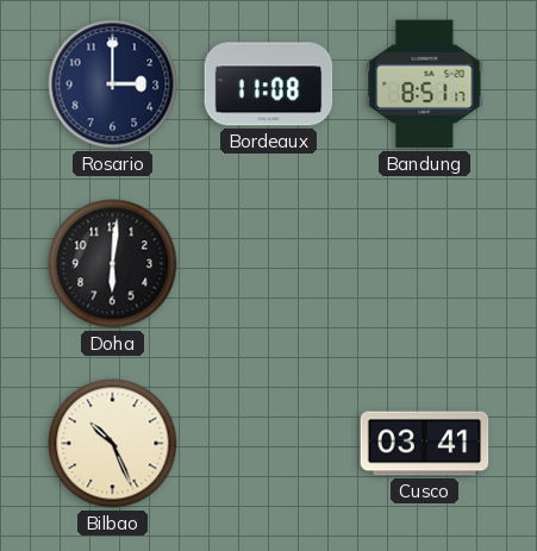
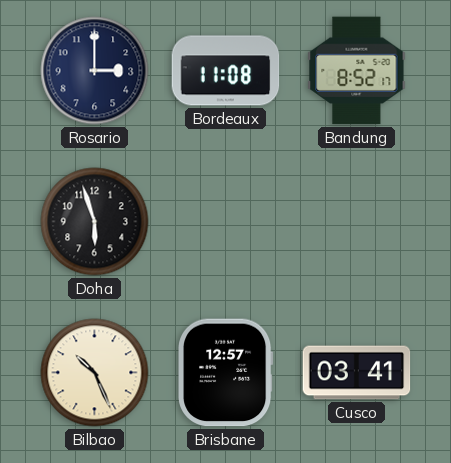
Bandung: 8:51 -> 8:52 (357, 71)
Doha: 6:01 -> 5:57 (95, 222)
Brisbane: none -> 12:57 (226, 373)
